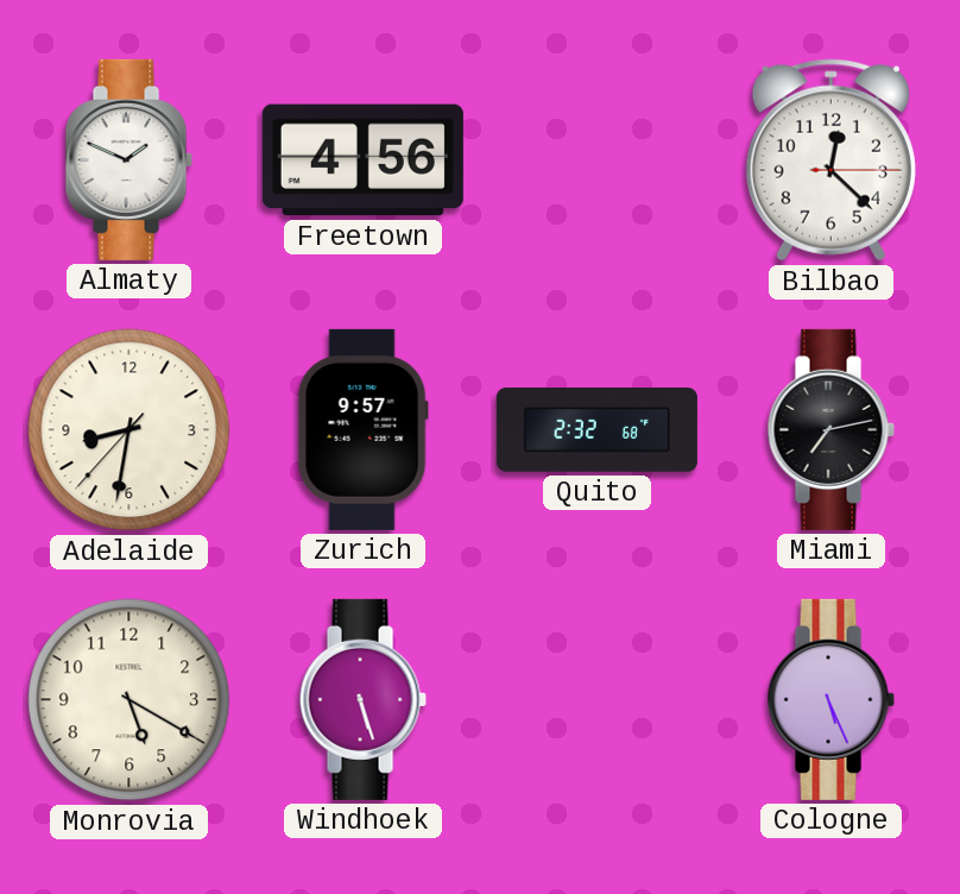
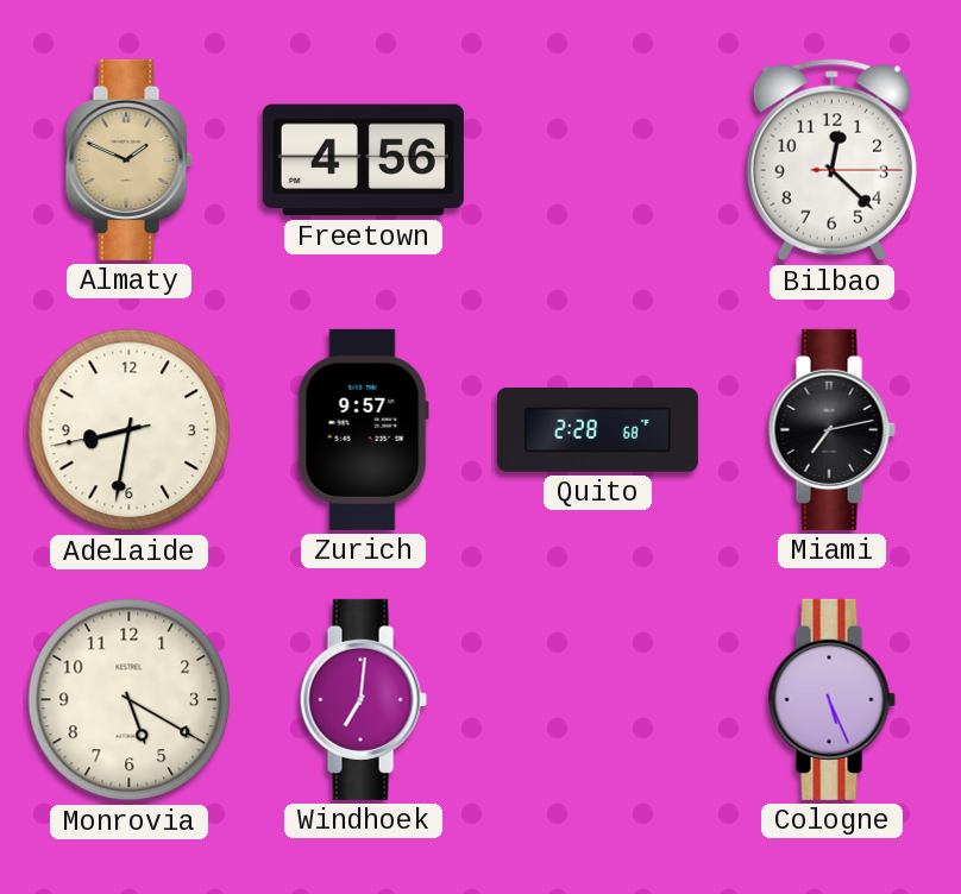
Almaty dial: white -> champagne (128, 159)
Adelaide: 8:31:37 -> 8:31:43 (130, 430)
Quito: 2:32 -> 2:28 (597, 429)
Windhoek: 5:27 -> 7:01 (363, 699)
